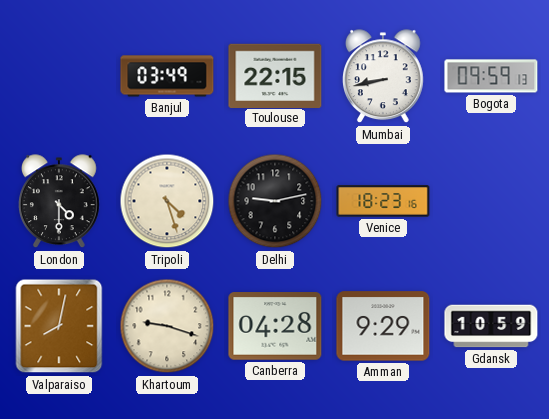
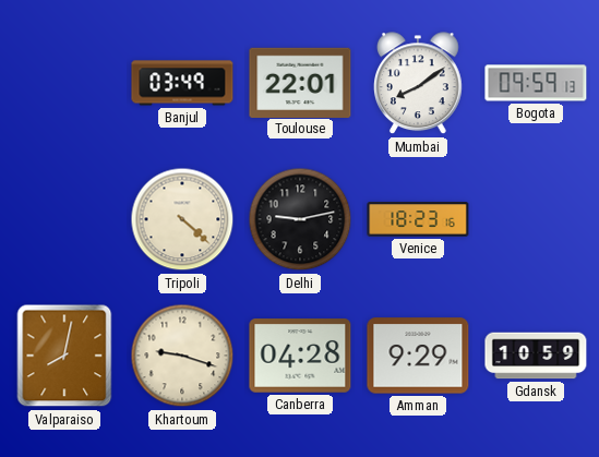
Toulouse: 22:15 -> 22:01 (300, 82)
Mumbai: 8:43 -> 8:09 (419, 84)
London: 4:30 -> none (60, 202)
Tripoli: 4:27 -> 4:22 (182, 219)
